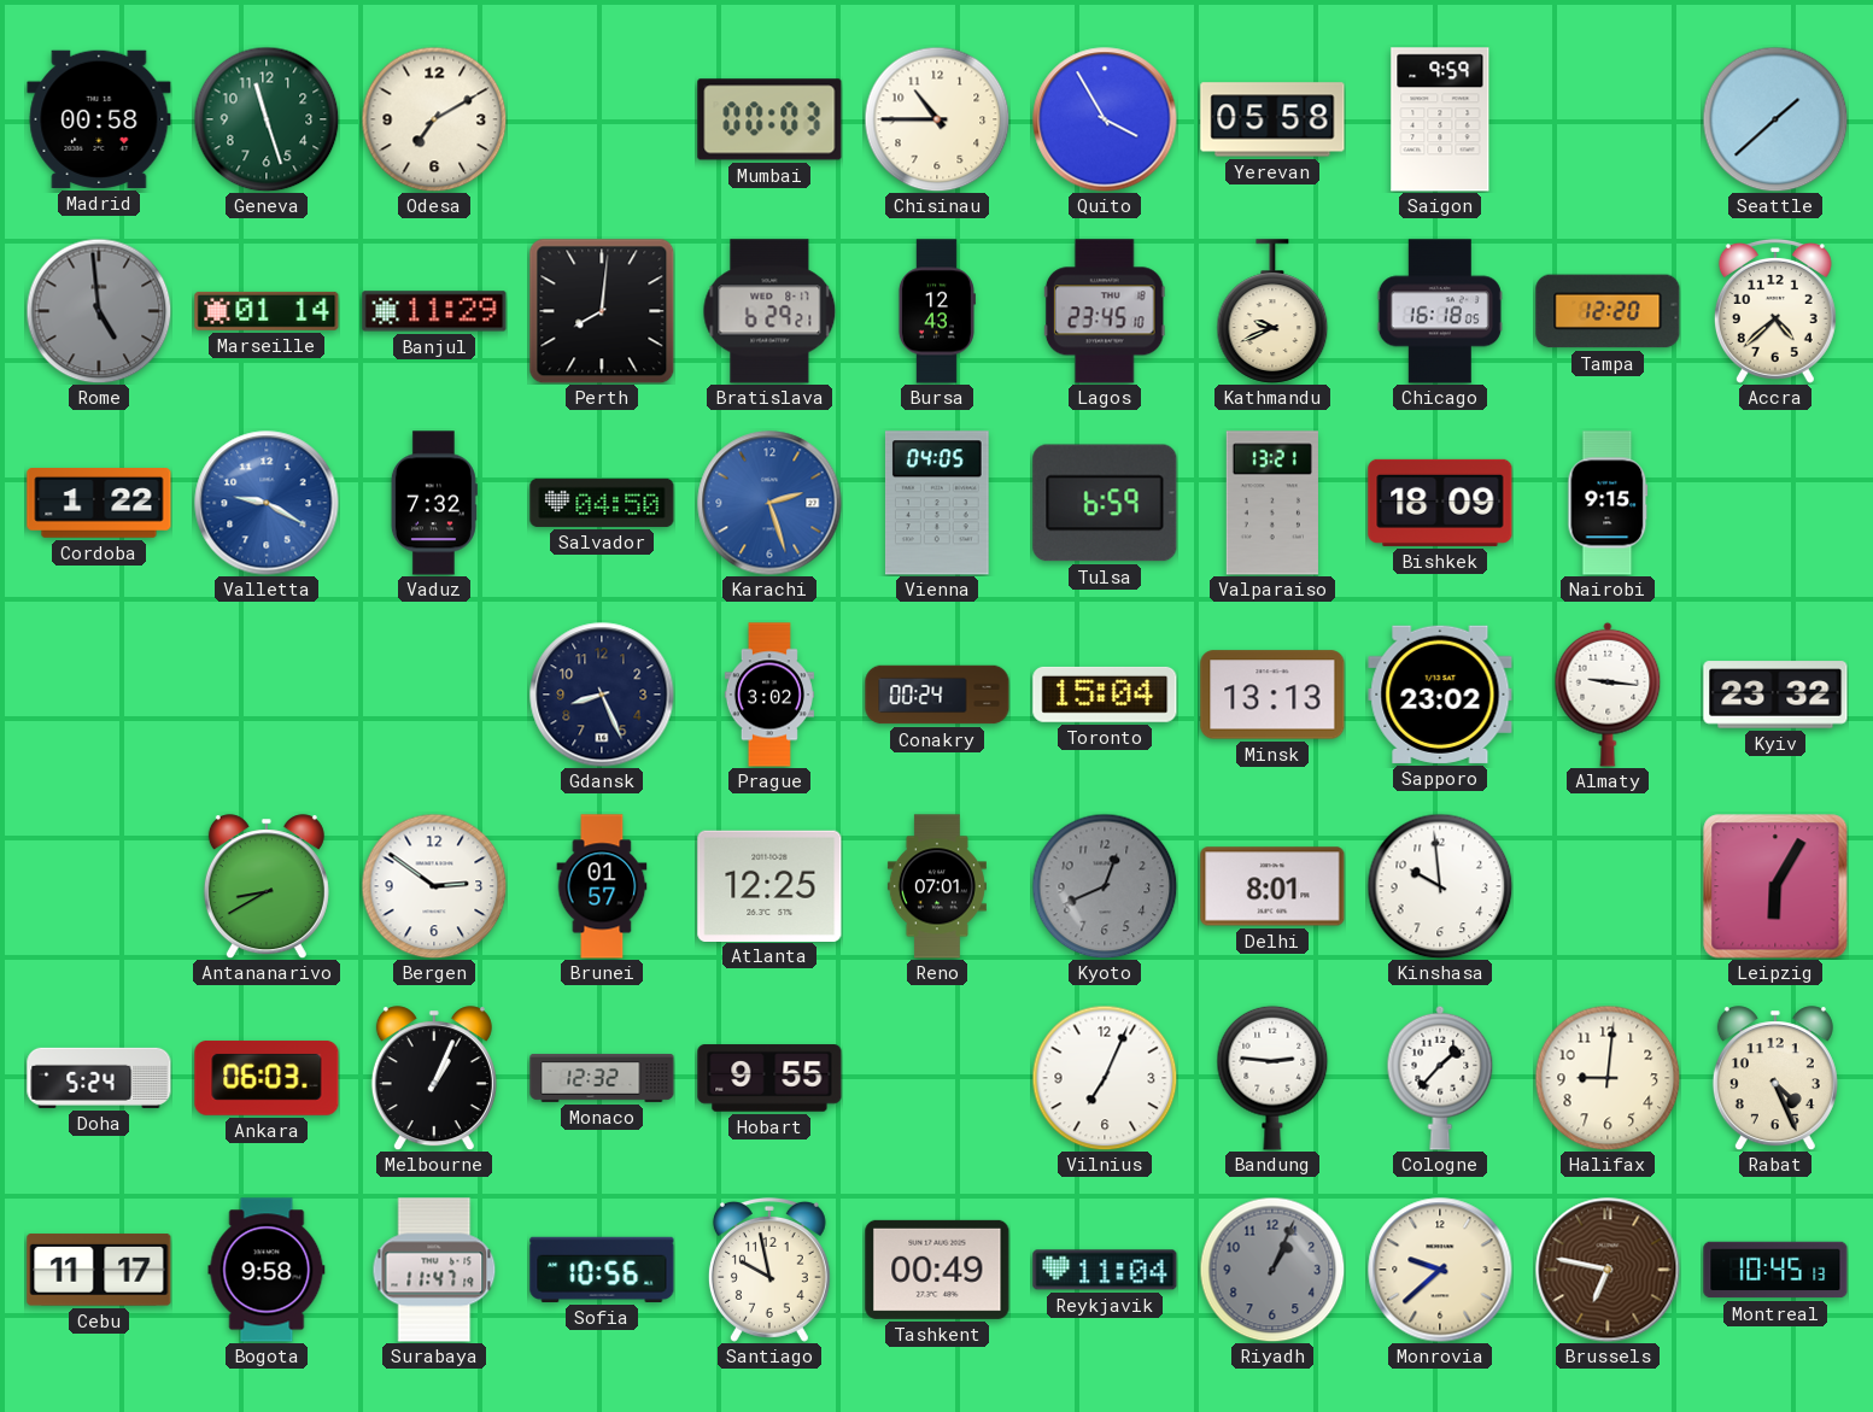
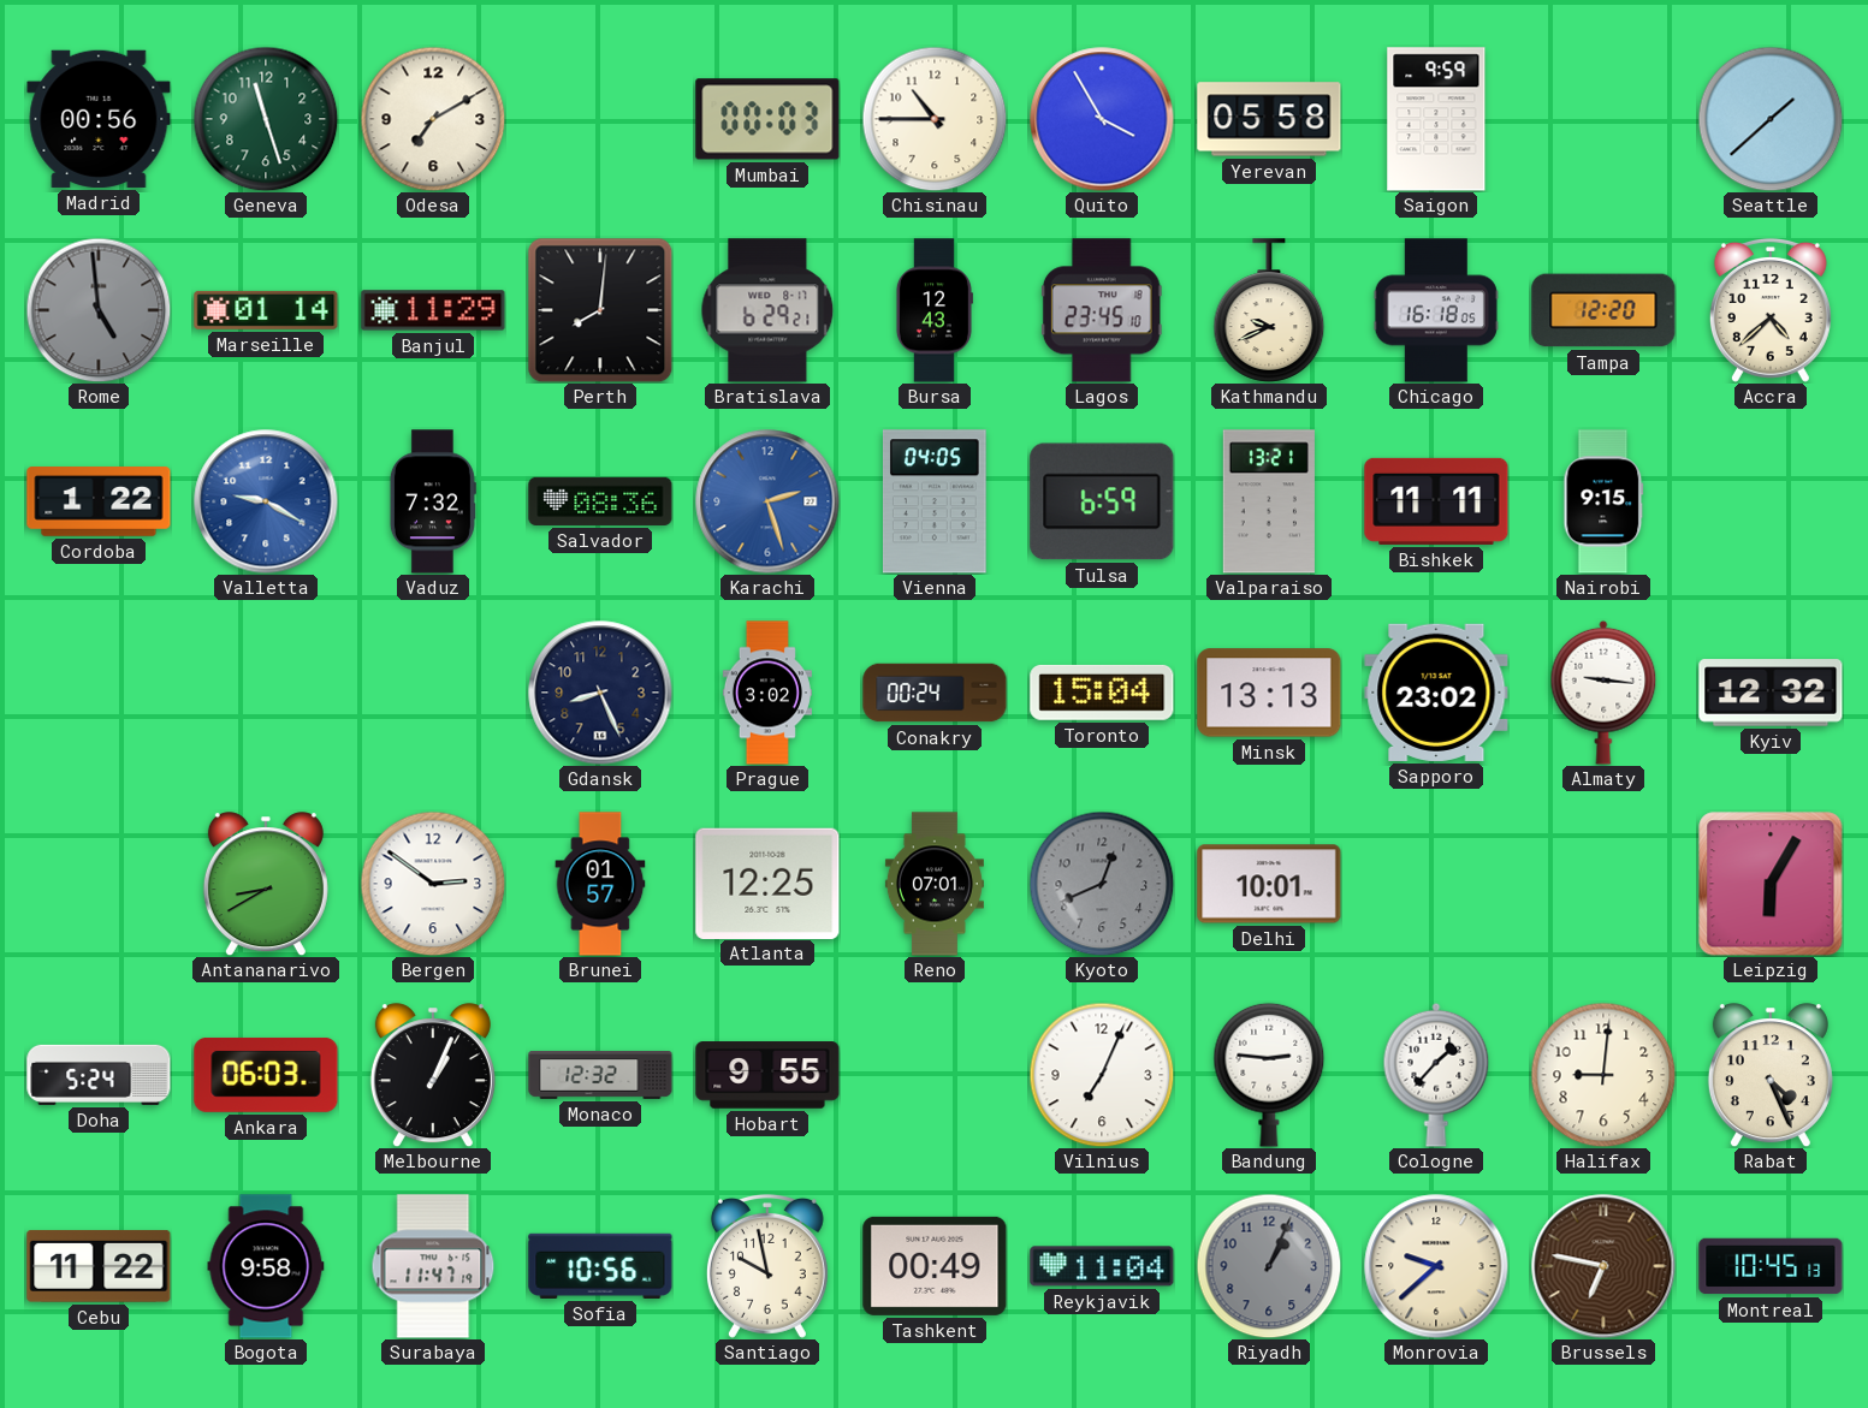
Madrid: 00:58 -> 00:56 (99, 119)
Salvador: 04:50 -> 08:36 (600, 501)
Bishkek: 18:09 -> 11:11 (1436, 501)
Kyiv: 23:32 -> 12:32 (1771, 693)
Delhi: 8:01 -> 10:01 (1269, 884)
Kinshasa: 9:59 -> none (1440, 886)
Cebu: 11:17 -> 11:22 (99, 1267)
